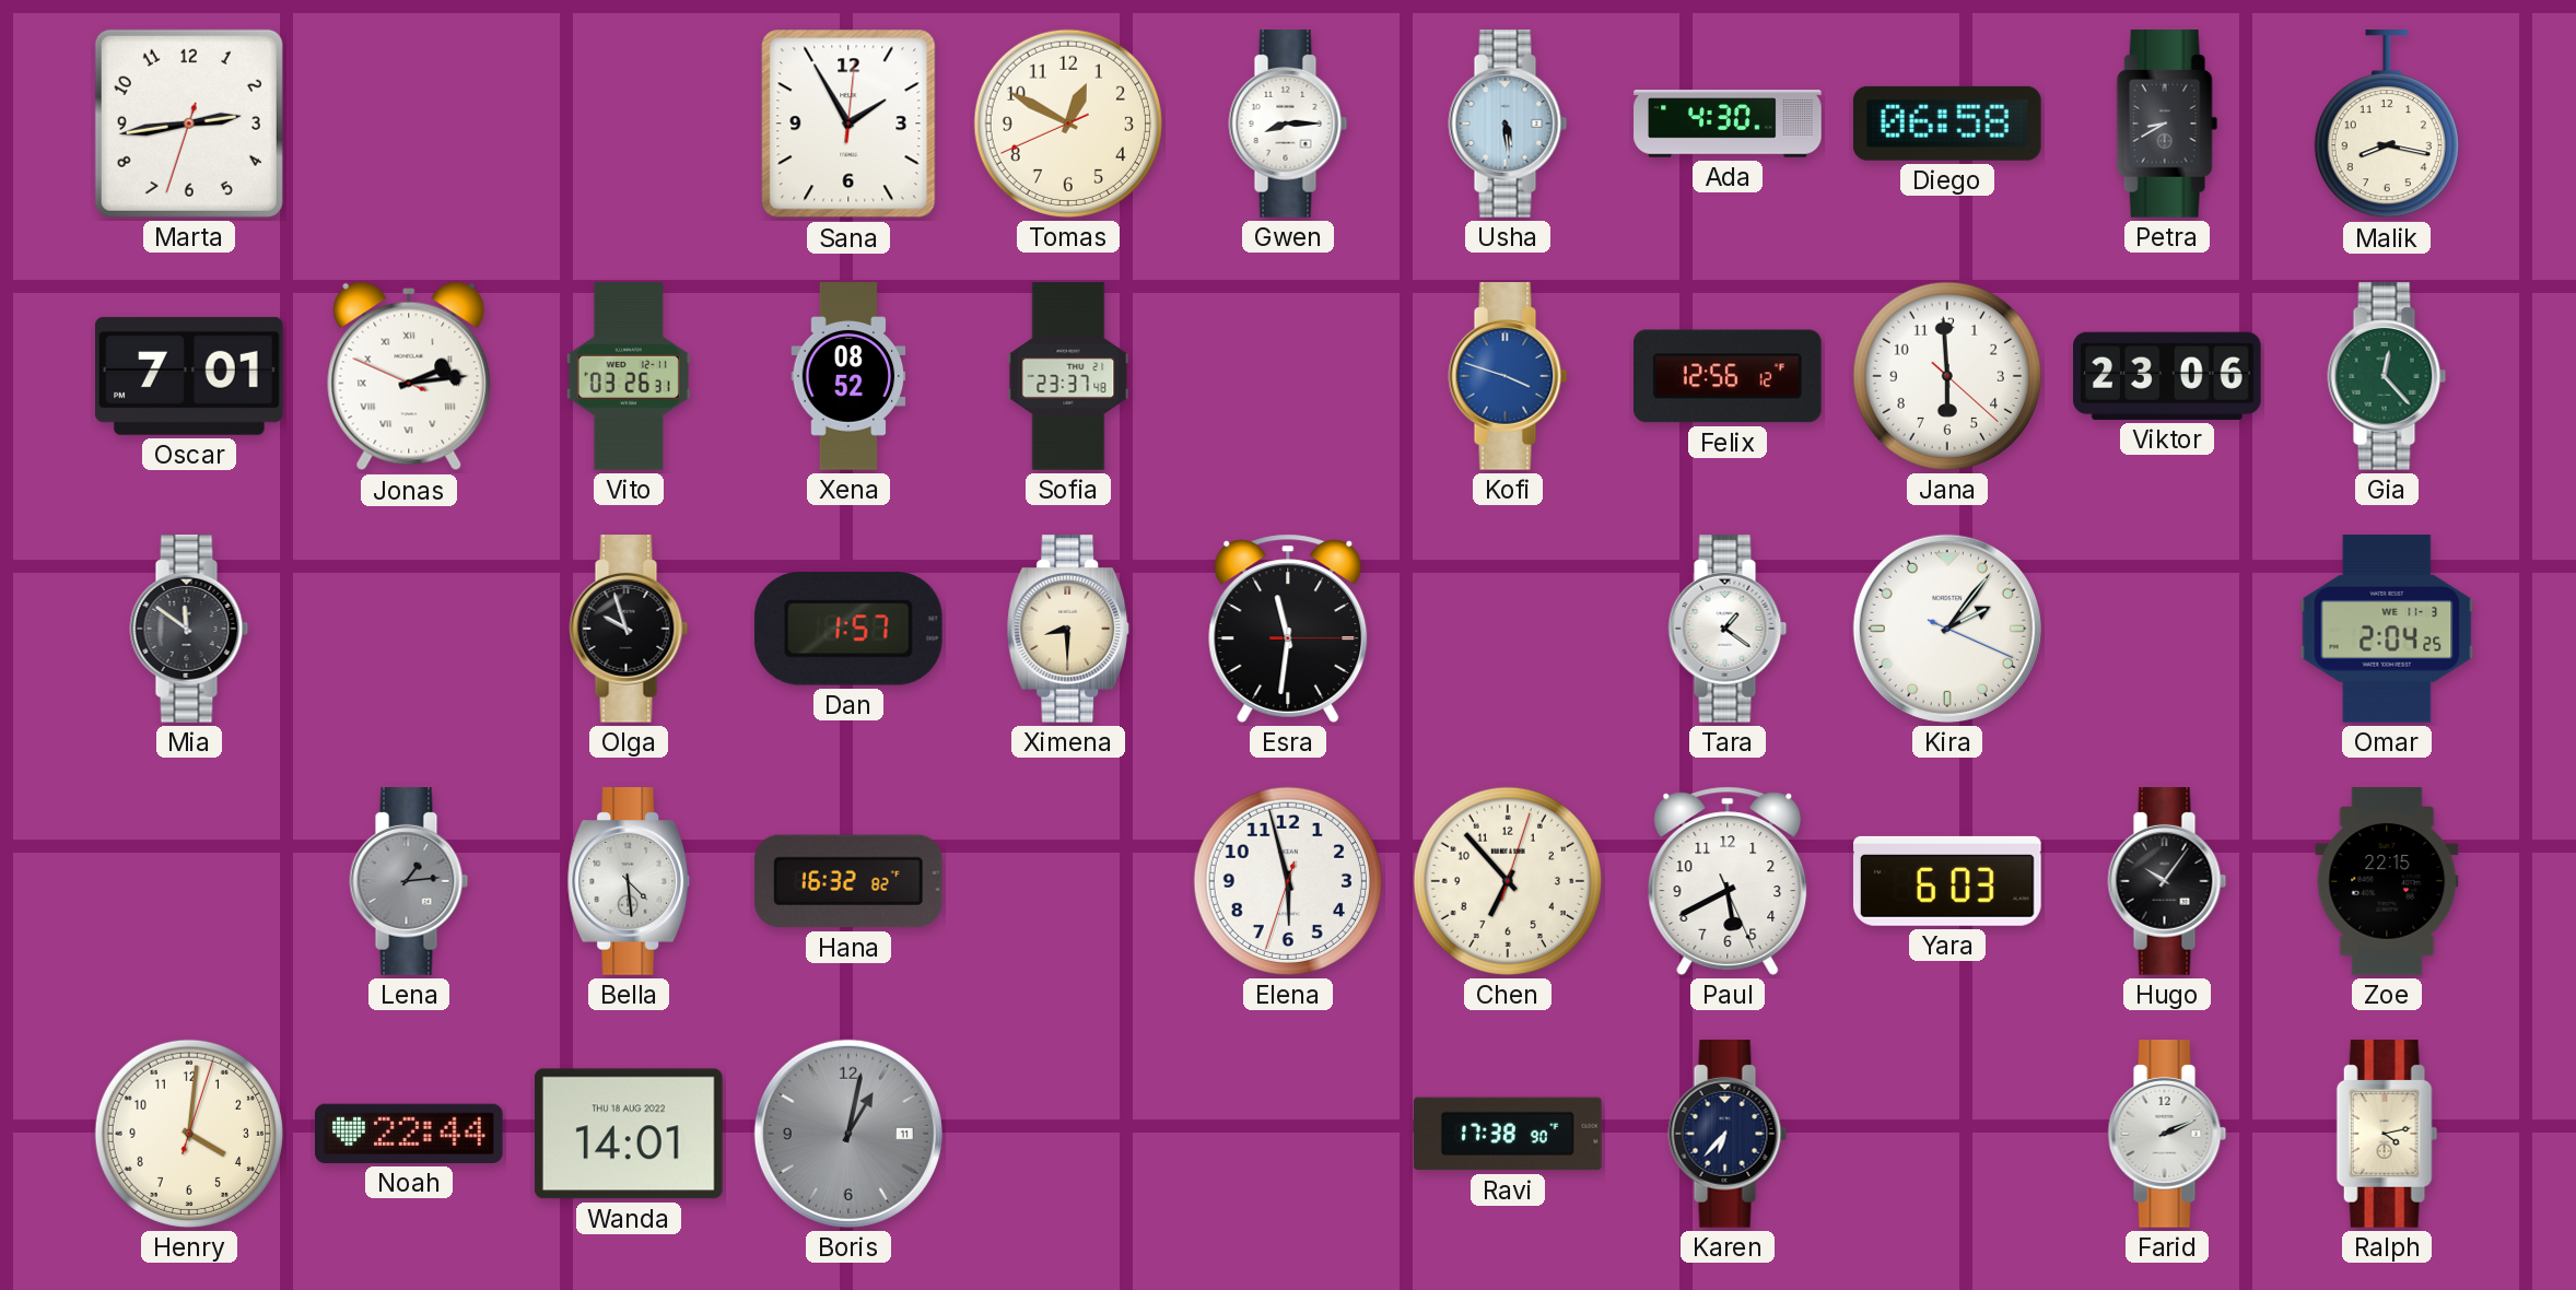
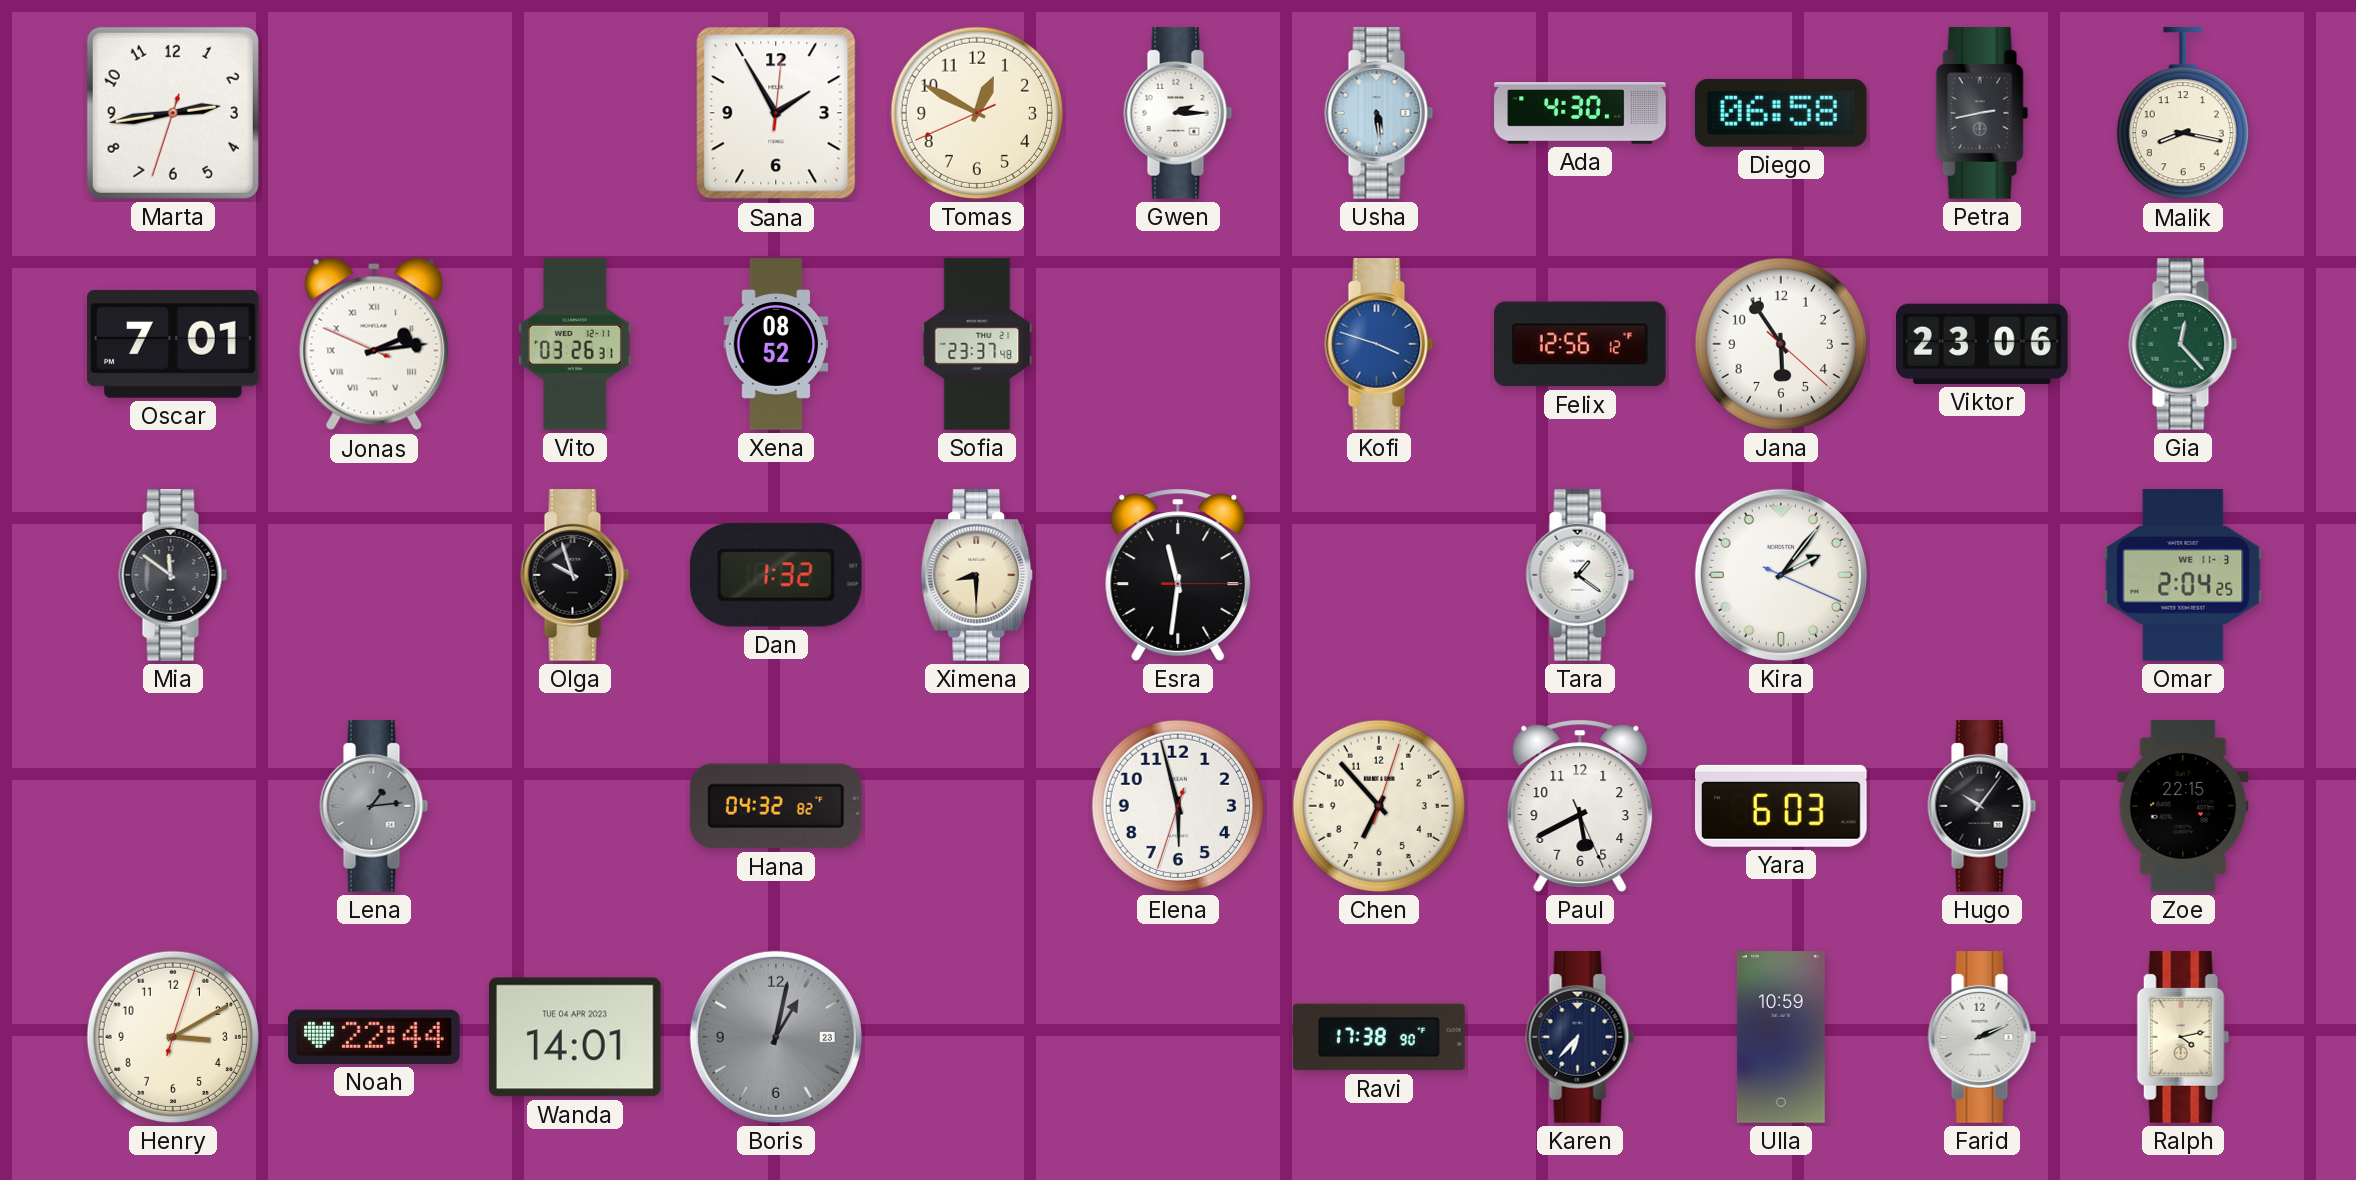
Gwen: 8:15 -> 2:15 (1178, 113)
Petra: 8:40 -> 2:43 (1982, 113)
Jana: 5:59 -> 5:54 (1781, 344)
Dan: 1:57 -> 1:32 (776, 576)
Bella: 4:29 -> none (629, 881)
Hana: 16:32 -> 04:32 (776, 806)
Henry: 4:01 -> 3:10 (173, 1037)
Wanda date: THU 18 AUG 2022 -> TUE 04 APR 2023 (575, 1037)
Boris date: 11 -> 23 (776, 1037)
Ulla: none -> 10:59 (1781, 1037)
